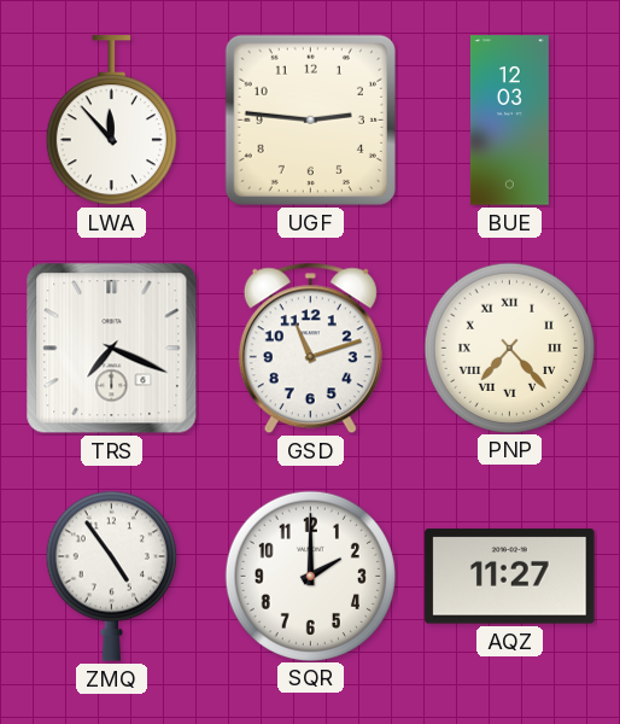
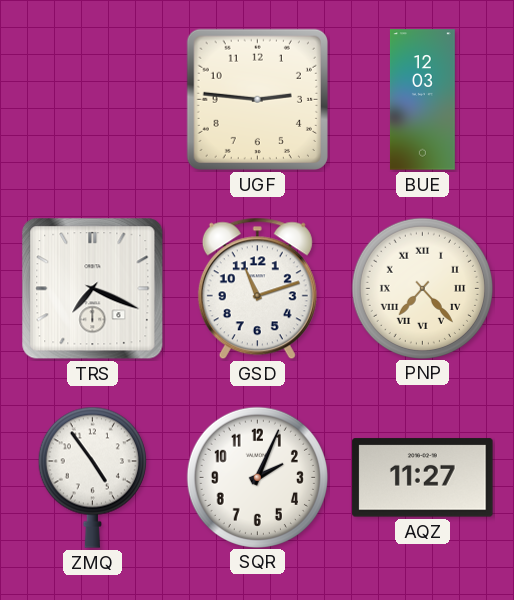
LWA: 11:53 -> none (111, 121)
SQR: 2:00 -> 2:04 (257, 477)
